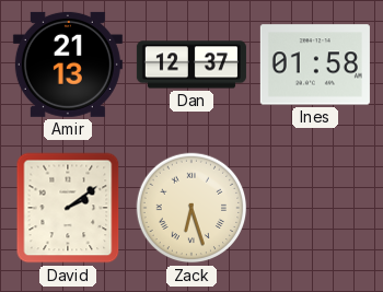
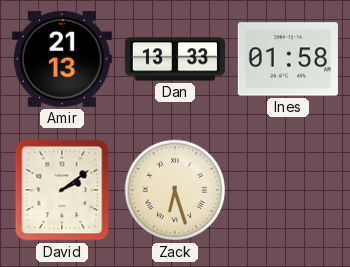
Dan: 12:37 -> 13:33 (175, 59)
